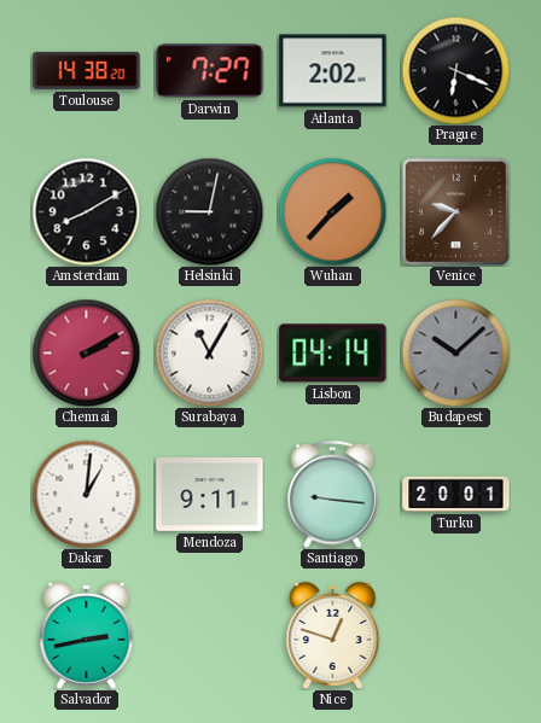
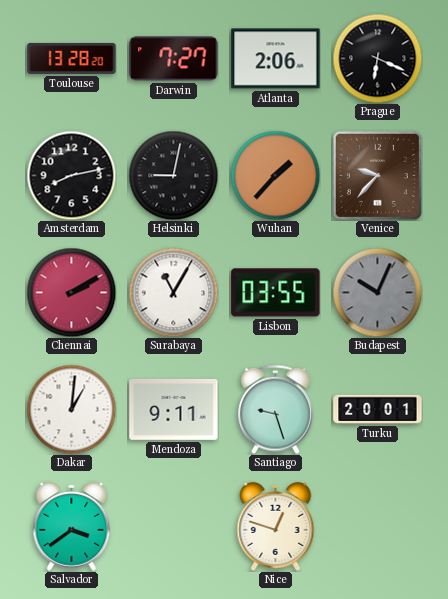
Toulouse: 14:38 -> 13:28 (72, 58)
Atlanta: 2:02 -> 2:06 (276, 59)
Amsterdam: 8:10 -> 8:13 (71, 175)
Lisbon: 04:14 -> 03:55 (276, 293)
Budapest: 10:08 -> 10:04 (377, 292)
Santiago: 9:16 -> 9:27 (276, 409)
Salvador: 2:43 -> 3:39 (72, 526)
